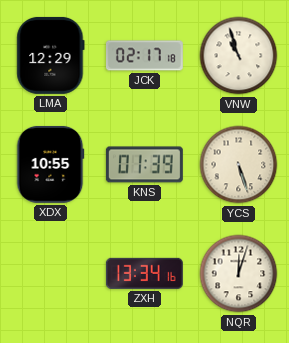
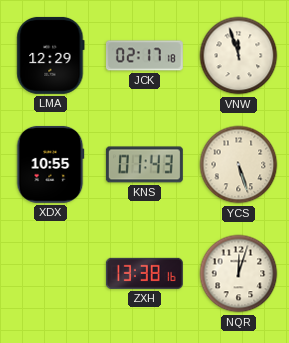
VNW: 10:57 -> 11:57 (239, 56)
KNS: 01:39 -> 01:43 (144, 165)
ZXH: 13:34 -> 13:38 (144, 273)
